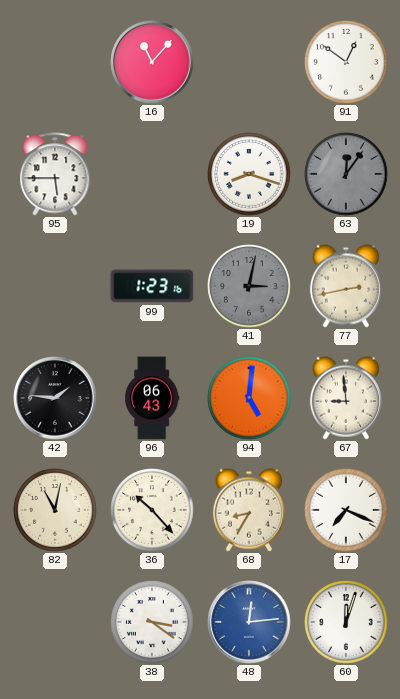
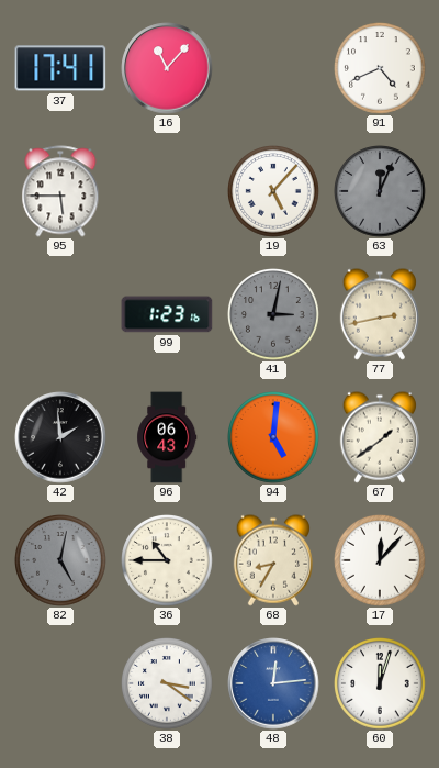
37: none -> 17:41 (60, 68)
91: 12:51 -> 4:41 (380, 68)
19: 8:18 -> 5:07 (273, 191)
63: 12:06 -> 12:04 (380, 191)
42: 1:46 -> 1:59 (60, 437)
67: 8:59 -> 1:39 (380, 437)
82: 11:02 -> 5:02 (60, 560)
82 dial: cream -> grey (60, 560)
36: 10:23 -> 10:45 (167, 560)
17: 7:19 -> 12:07 (380, 560)
